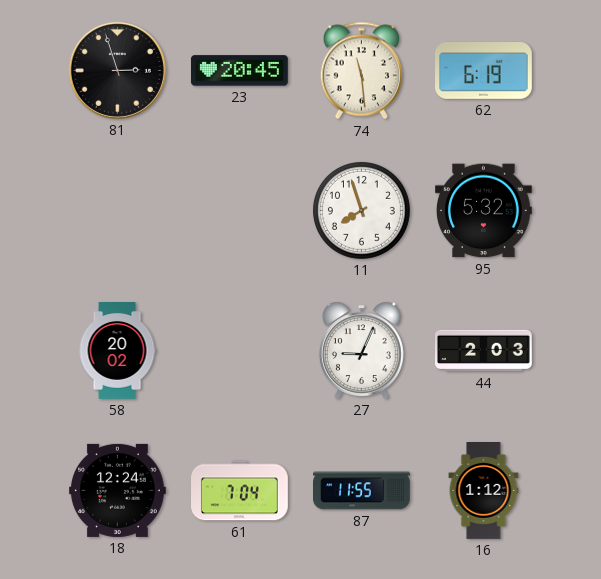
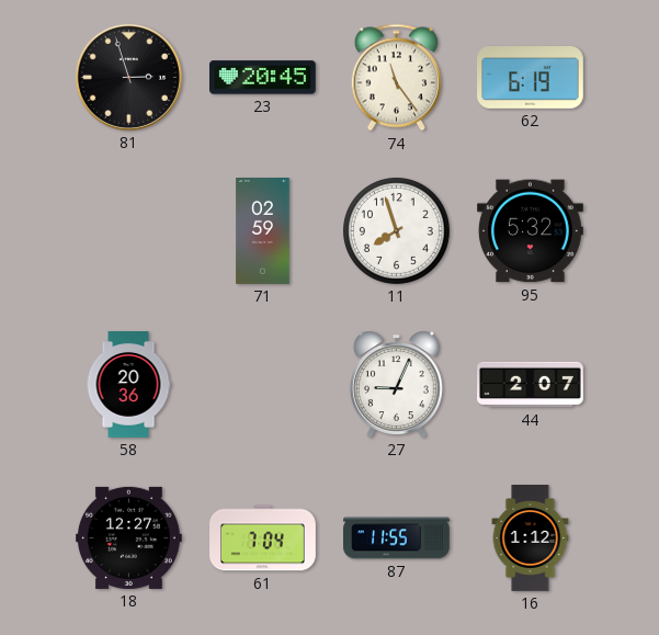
74: 11:29 -> 11:24 (396, 78)
71: none -> 02:59 (263, 231)
58: 20:02 -> 20:36 (128, 385)
44: 2:03 -> 2:07 (531, 385)
18: 12:24 -> 12:27 (128, 537)
